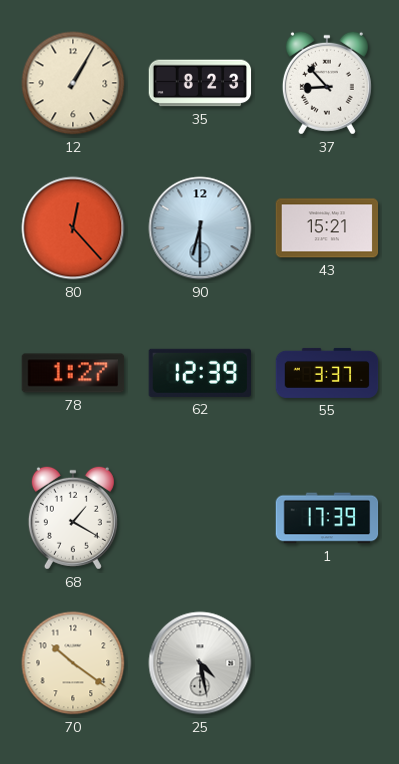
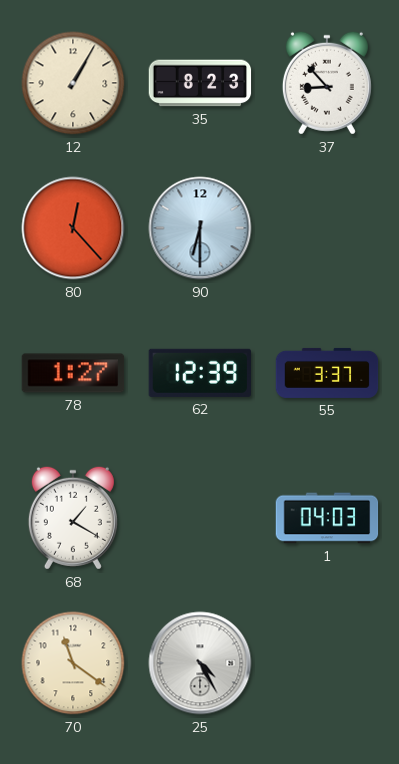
43: 15:21 -> none (327, 228)
1: 17:39 -> 04:03 (327, 518)
70: 10:21 -> 11:21 (73, 663)
25: 4:28 -> 4:25 (200, 663)
